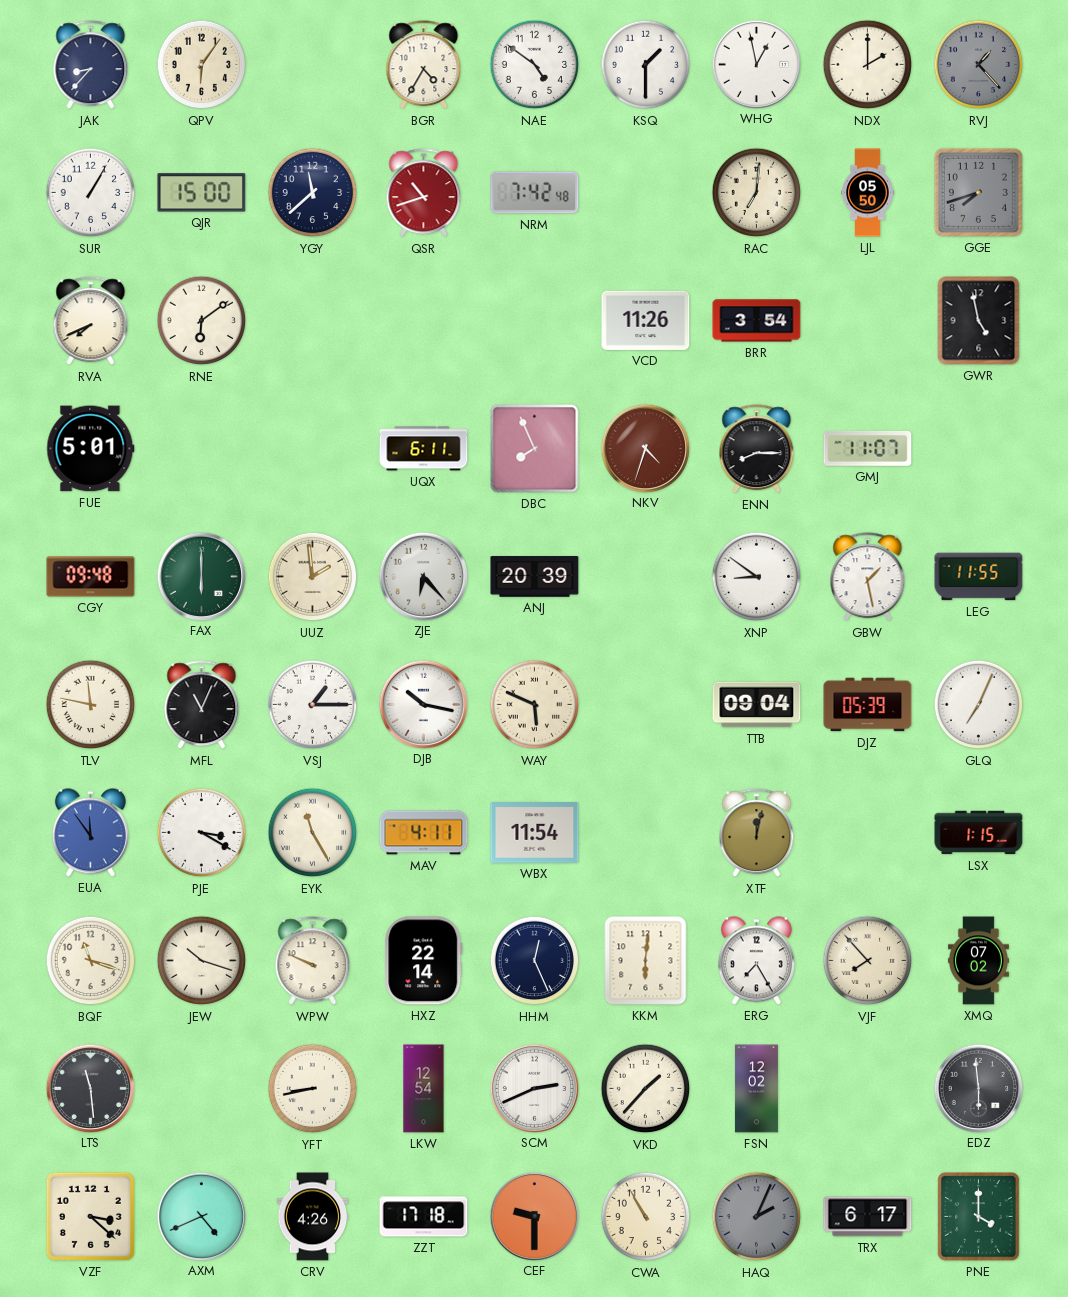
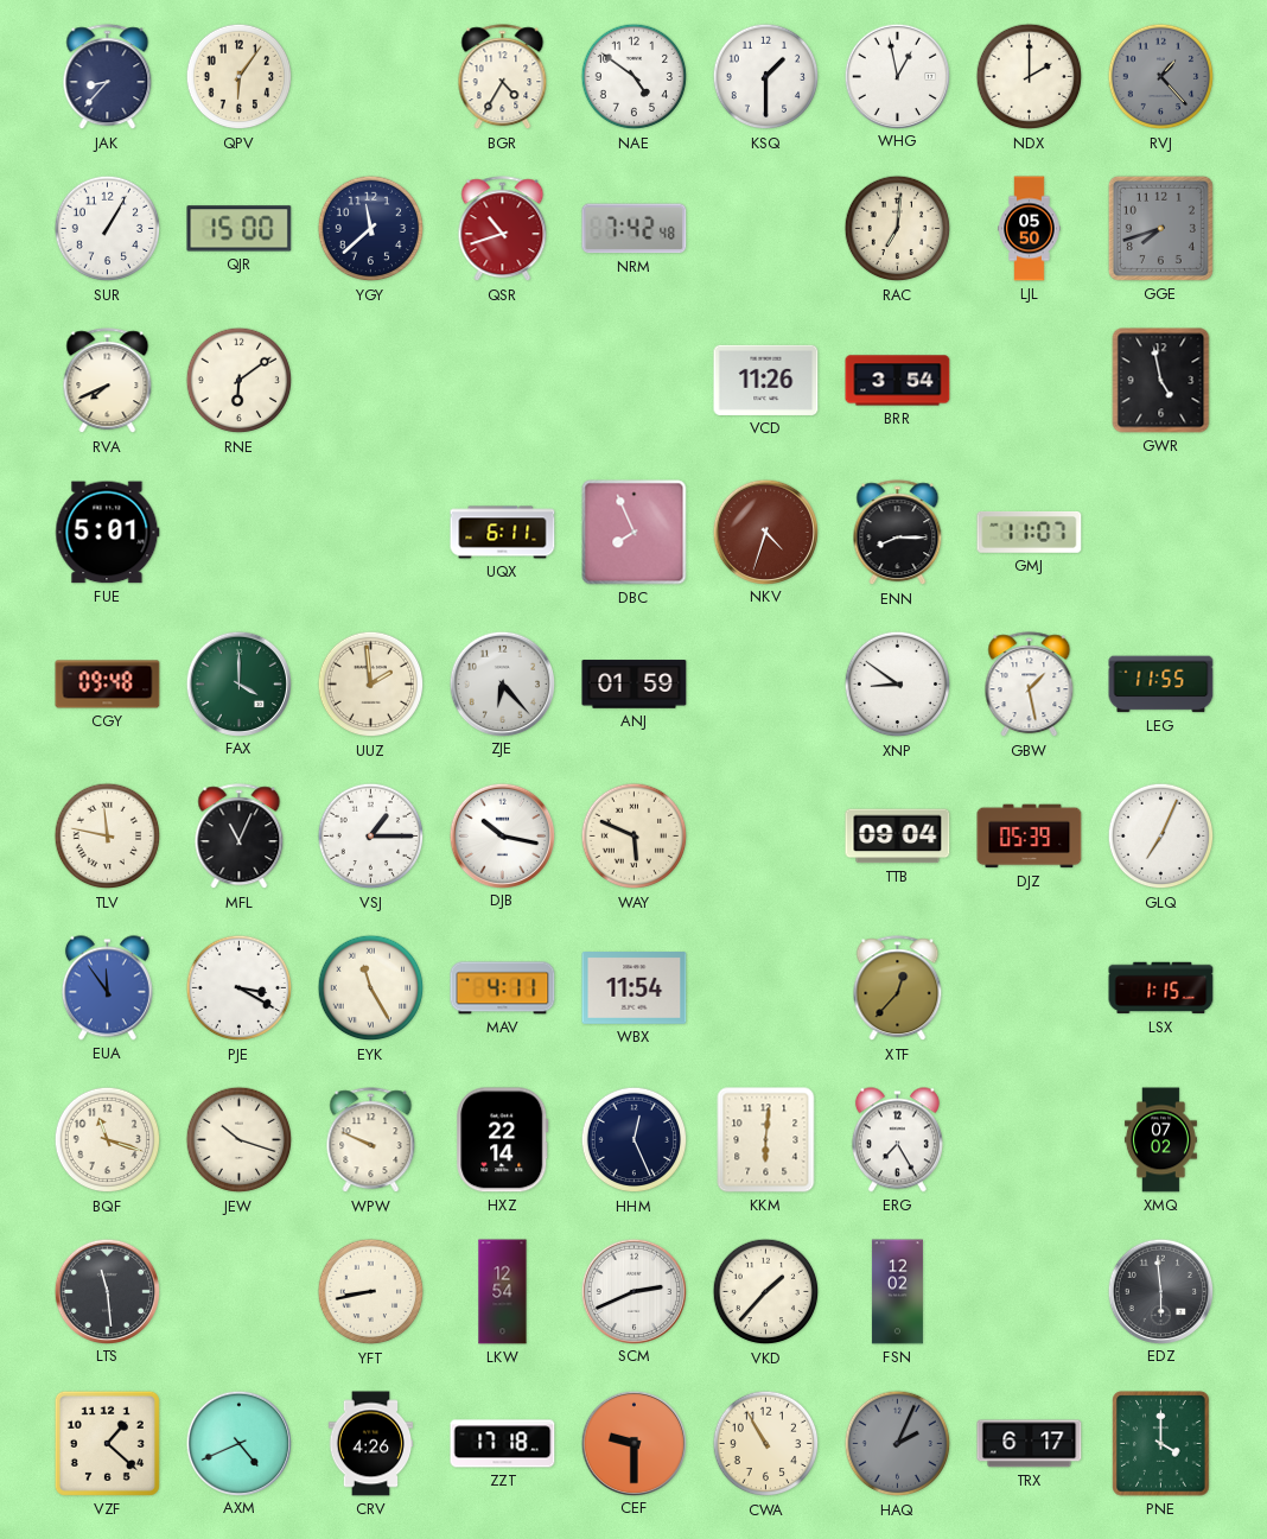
FAX: 6:00 -> 4:00 (238, 683)
ANJ: 20:39 -> 01:59 (635, 685)
XTF: 12:02 -> 12:37 (898, 988)
VJF: 7:53 -> none (868, 961)
VZF: 3:22 -> 1:22 (107, 1443)
